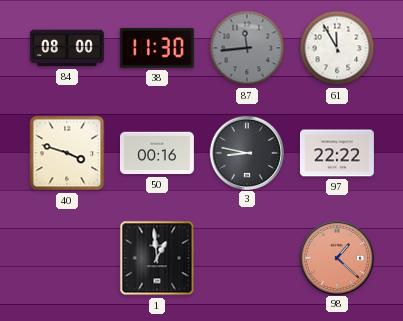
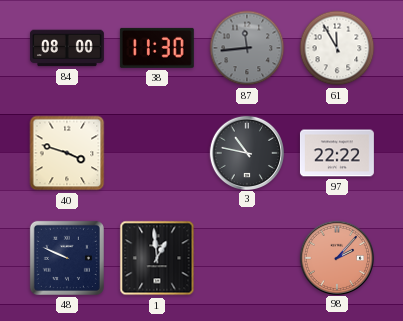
50: 00:16 -> none (157, 153)
3: 8:47 -> 10:47 (246, 152)
48: none -> 9:49 (67, 258)
98: 1:22 -> 2:07 (336, 257)
